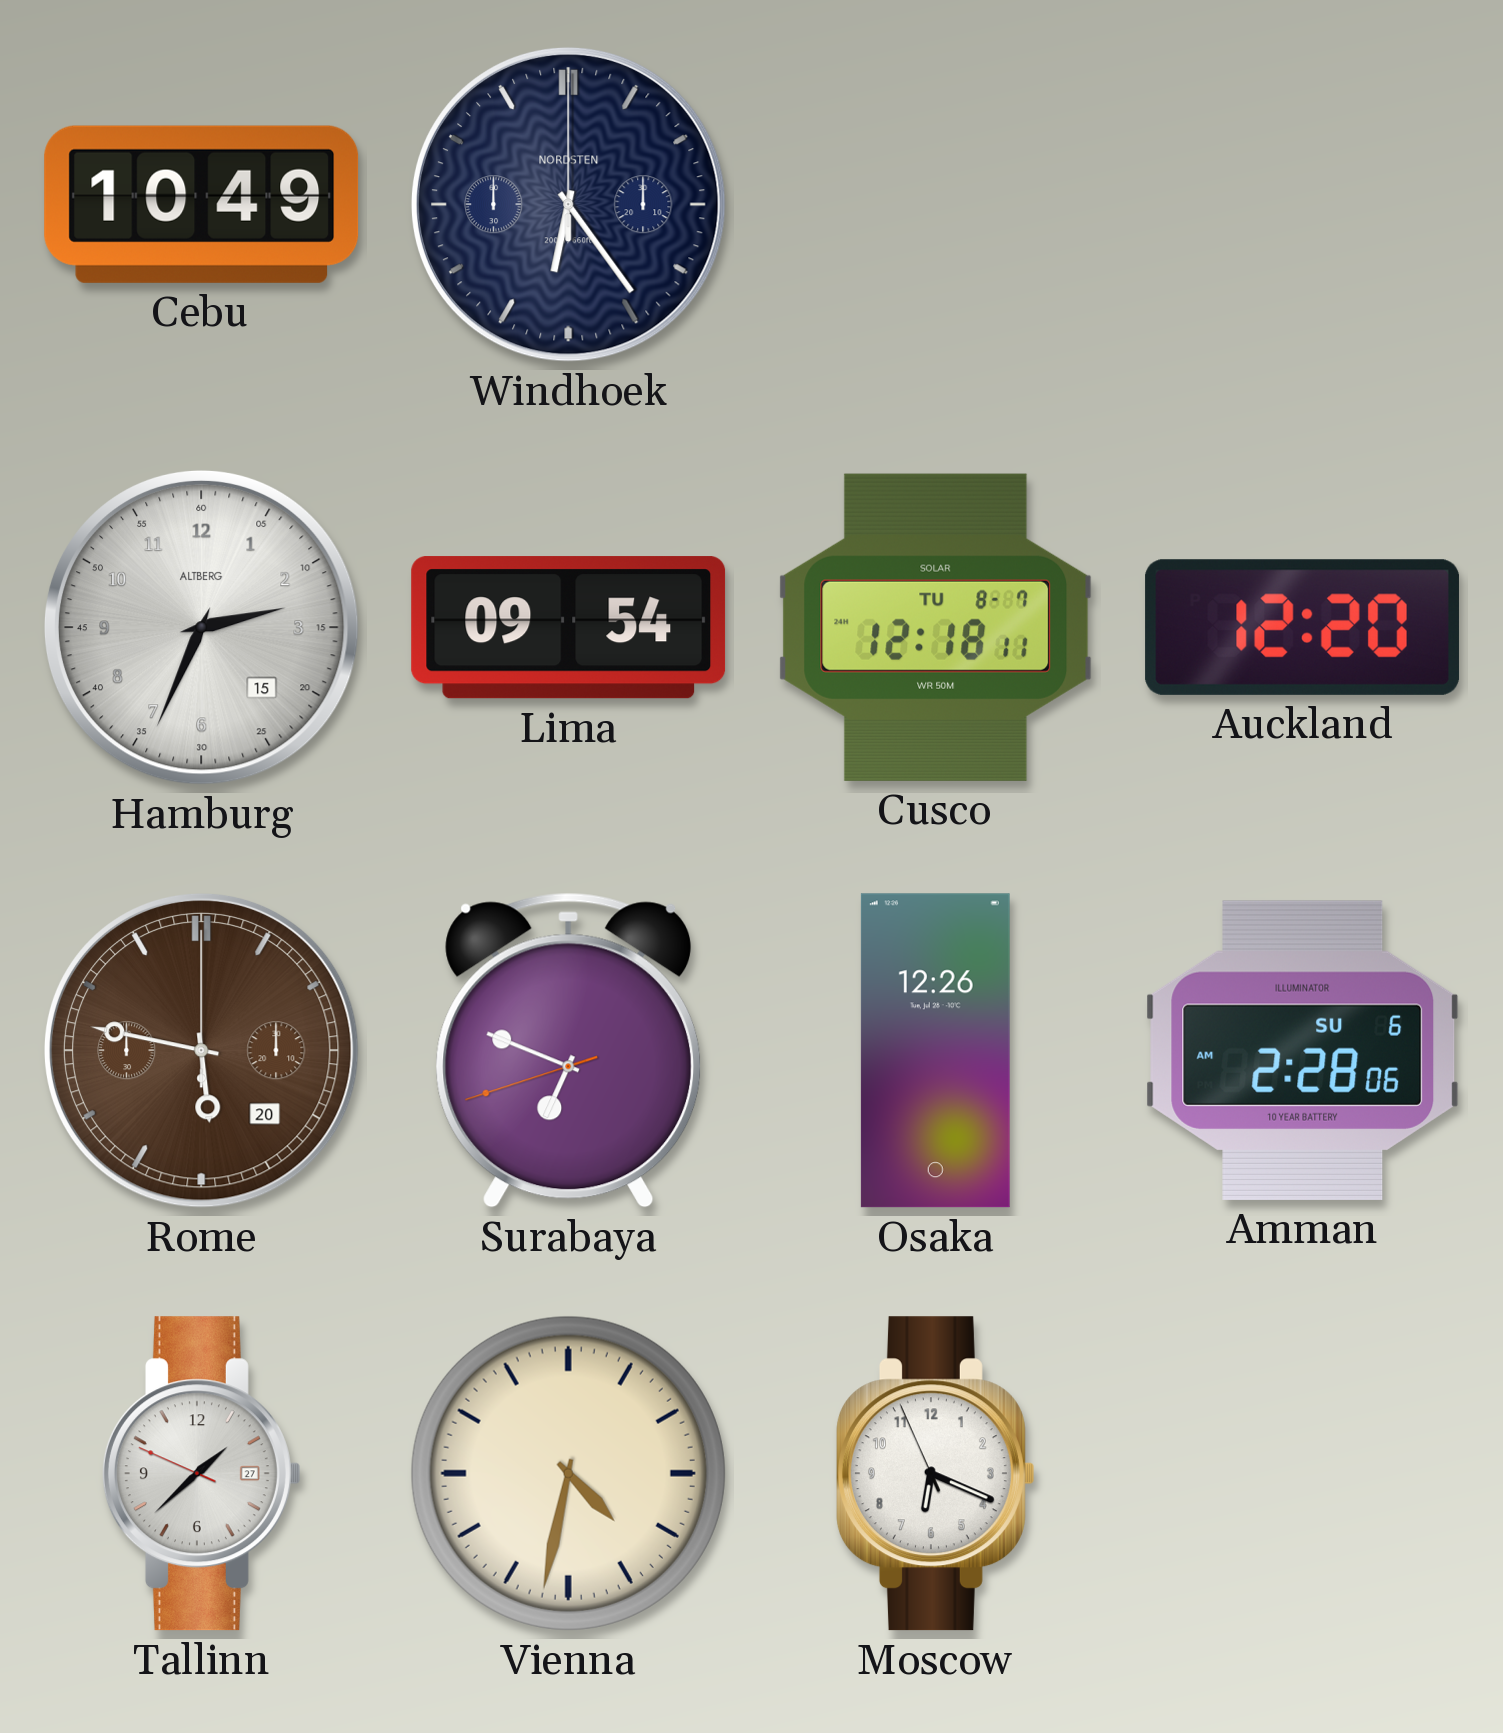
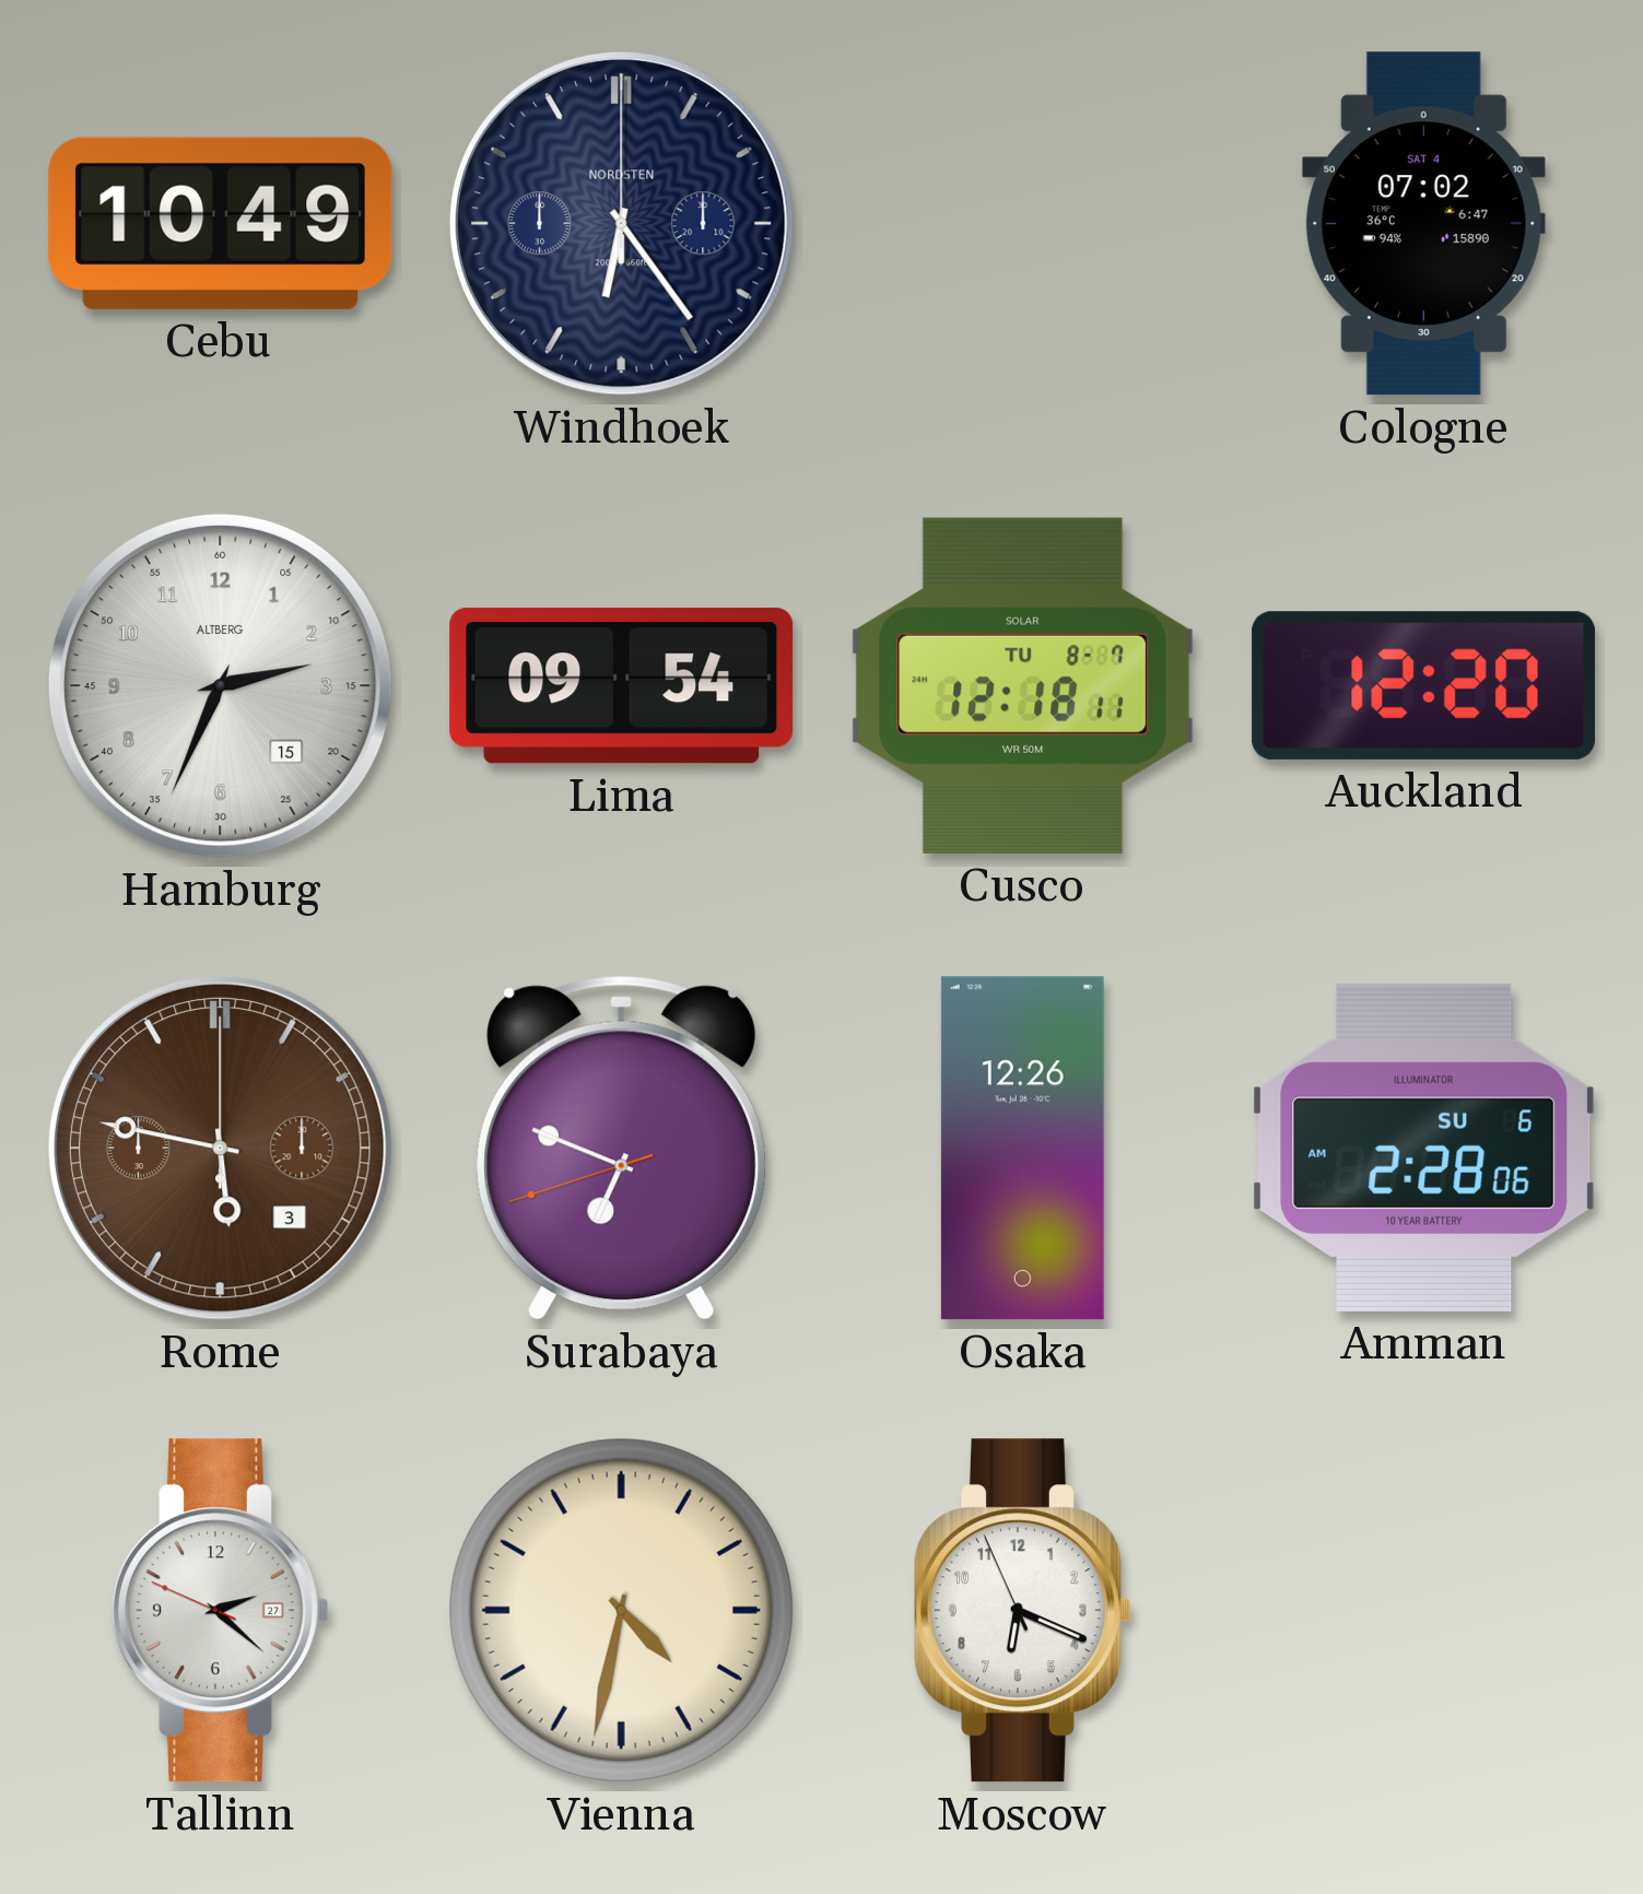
Cologne: none -> 07:02 (1423, 224)
Rome date: 20 -> 3 (220, 1148)
Tallinn: 1:37 -> 2:21 (220, 1611)
